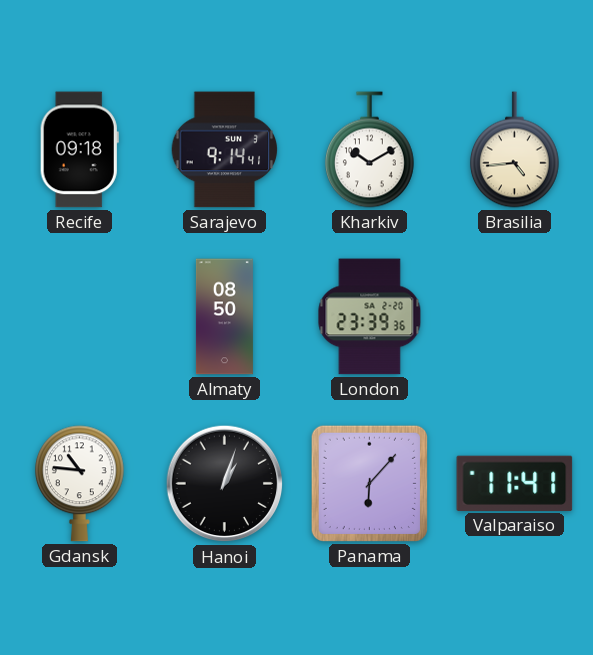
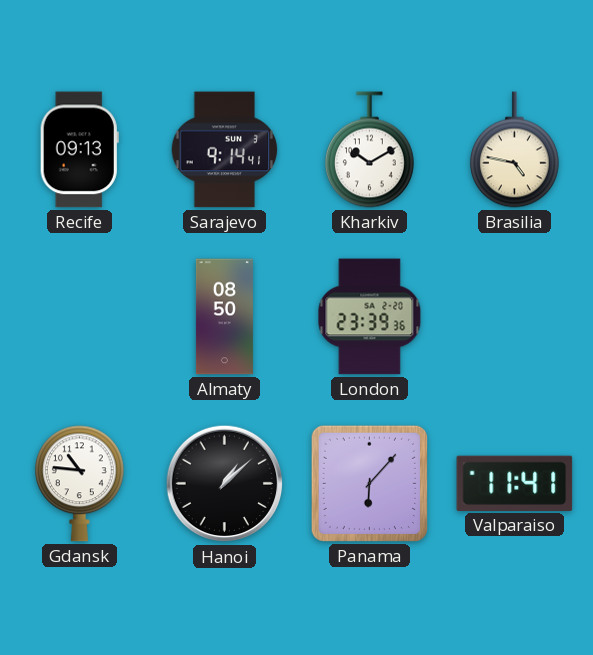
Recife: 09:18 -> 09:13 (79, 150)
Brasilia: 4:44 -> 4:47 (514, 150)
Hanoi: 1:03 -> 1:08 (225, 484)
